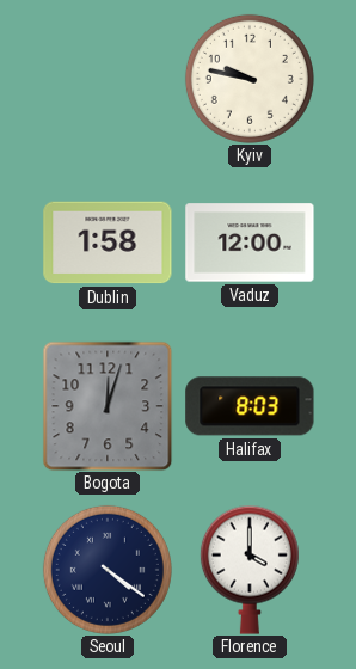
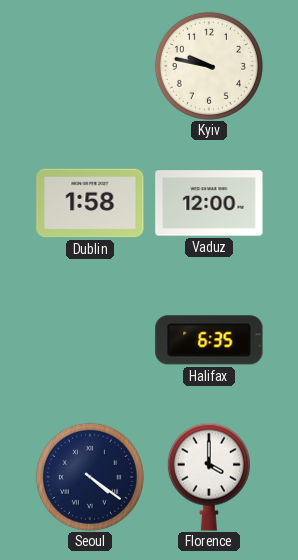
Bogota: 12:03 -> none (108, 406)
Halifax: 8:03 -> 6:35 (209, 340)
